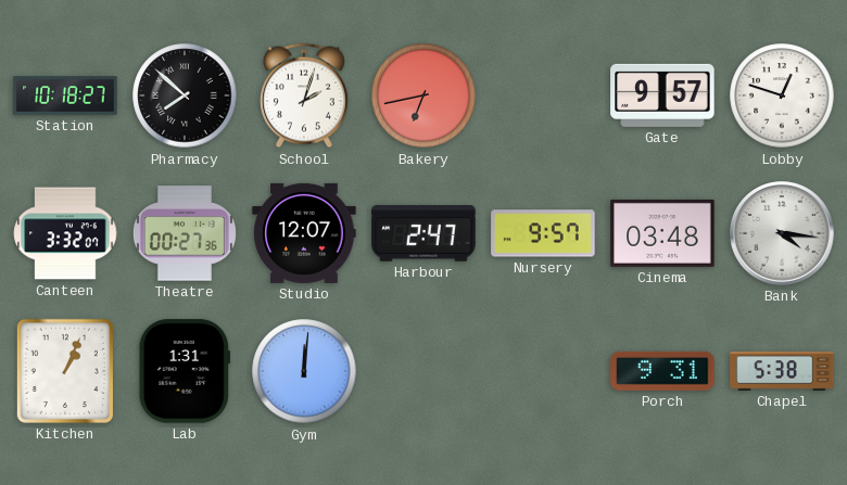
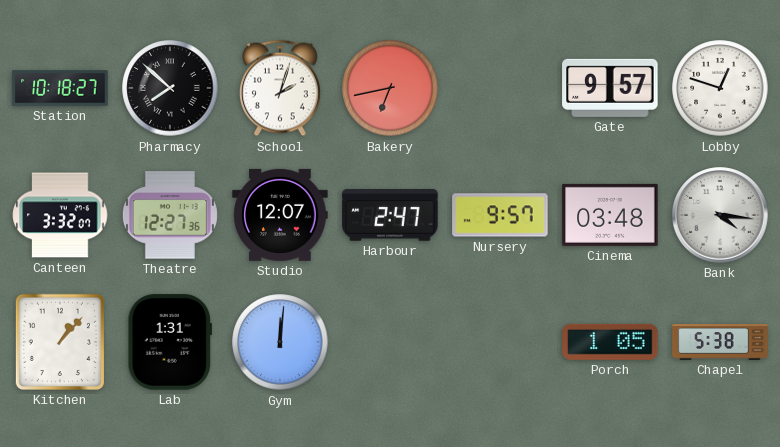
Theatre: 00:27 -> 12:27 (170, 215)
Kitchen: 1:04 -> 1:07 (60, 342)
Porch: 9:31 -> 1:05 (610, 342)
